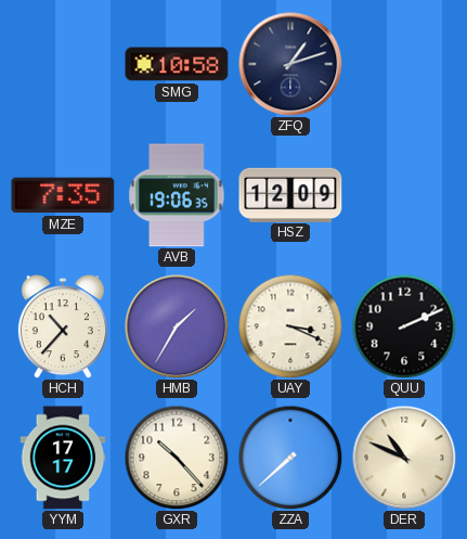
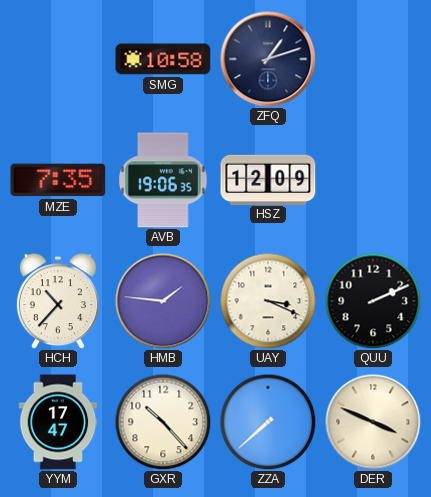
HMB: 1:35 -> 1:46 (163, 301)
YYM: 17:17 -> 17:47 (58, 422)
DER: 10:49 -> 3:49 (373, 422)
